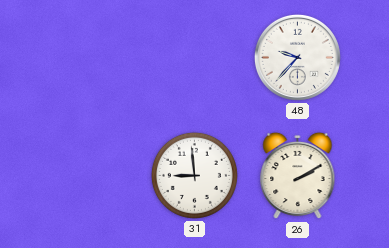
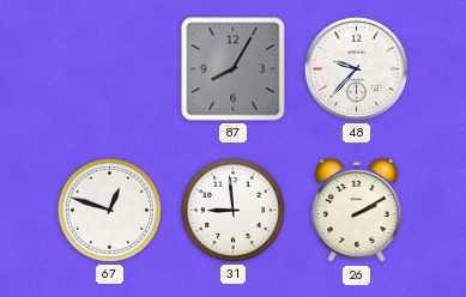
87: none -> 8:05 (234, 69)
67: none -> 12:48 (109, 210)
